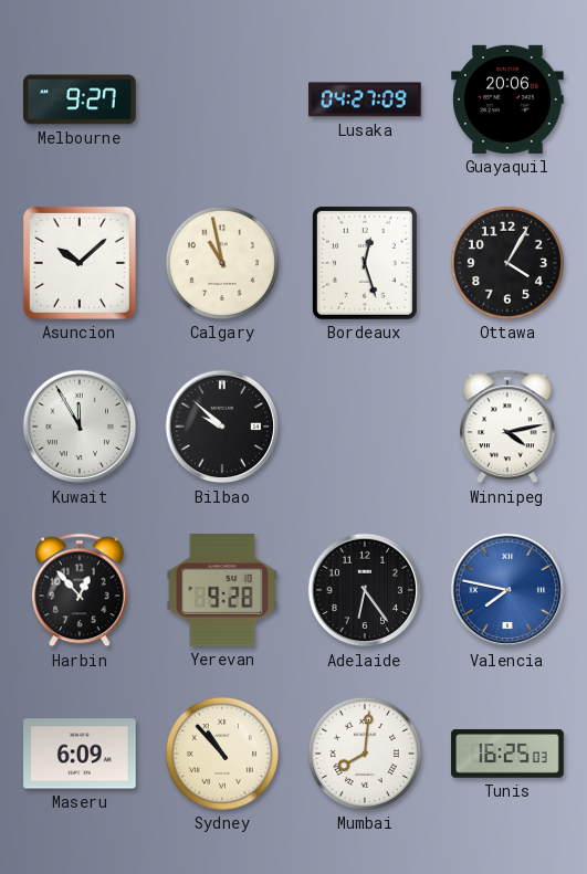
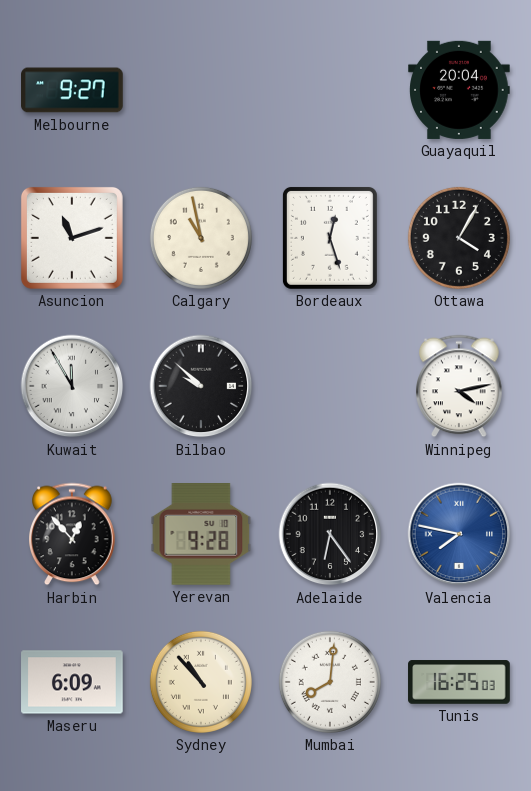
Lusaka: 04:27 -> none (366, 99)
Guayaquil: 20:06 -> 20:04 (459, 90)
Asuncion: 10:08 -> 11:12 (72, 238)
